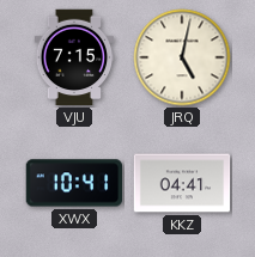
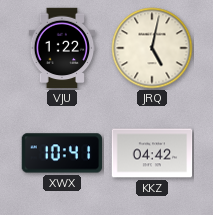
VJU: 7:15 -> 1:22 (62, 48)
KKZ: 04:41 -> 04:42 (152, 153)
